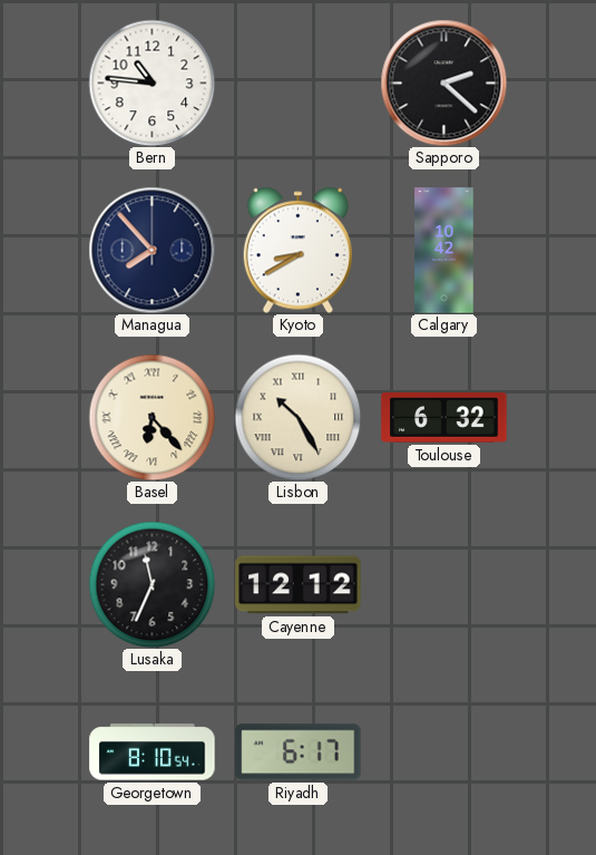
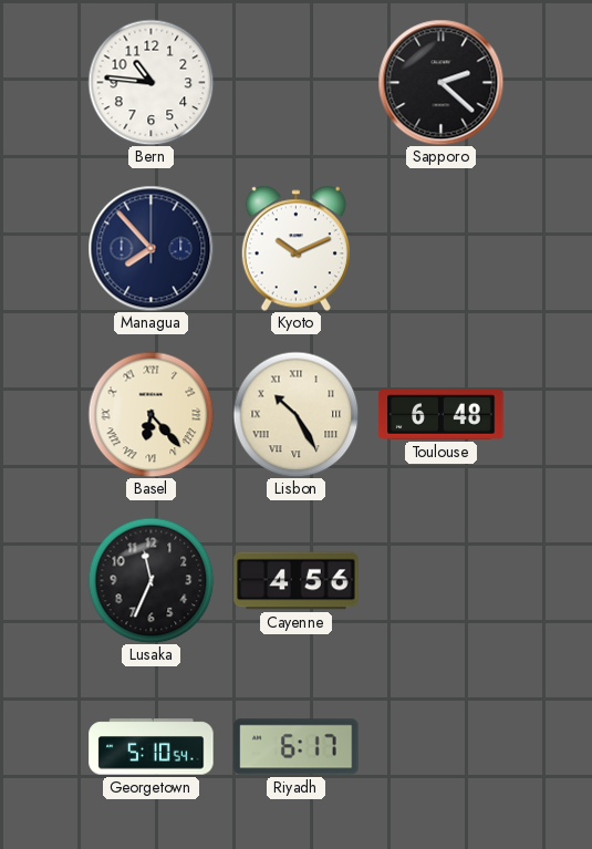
Kyoto: 8:40 -> 10:11 (295, 248)
Calgary: 10:42 -> none (444, 251)
Toulouse: 6:32 -> 6:48 (442, 415)
Cayenne: 12:12 -> 4:56 (297, 581)
Georgetown: 8:10 -> 5:10 (152, 747)
